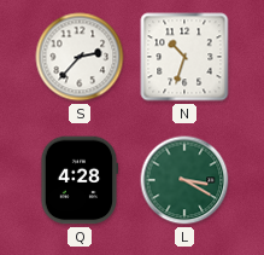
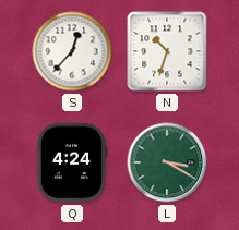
S: 2:37 -> 12:37 (72, 51)
Q: 4:28 -> 4:24 (72, 162)
